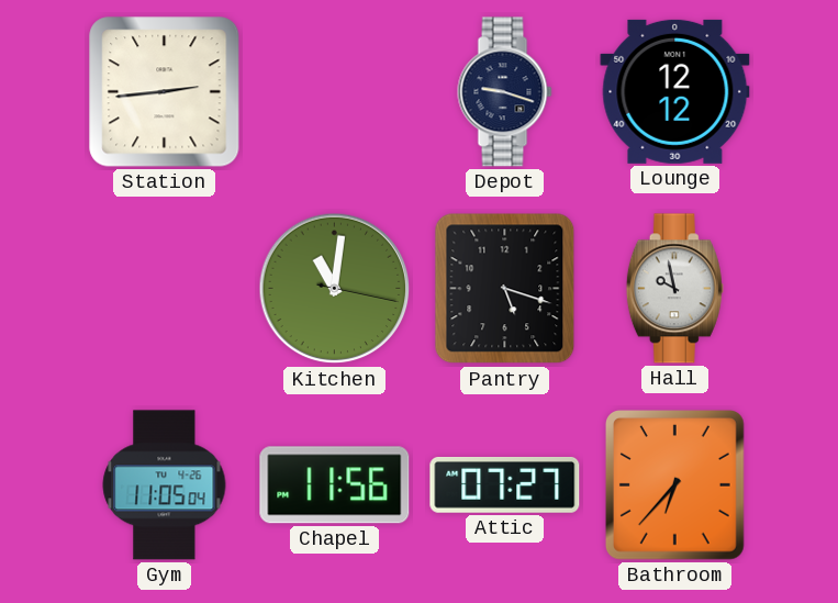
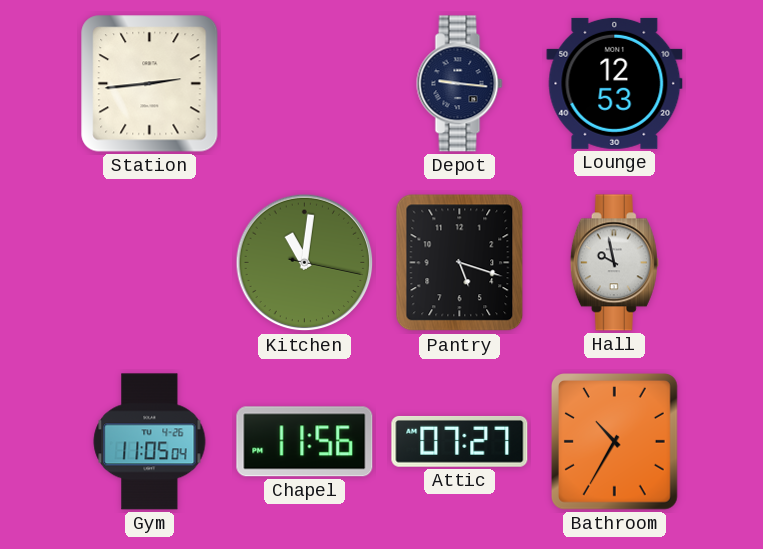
Depot: 9:18 -> 9:16 (460, 84)
Lounge: 12:12 -> 12:53 (615, 83)
Bathroom: 6:37 -> 10:35 (614, 442)
